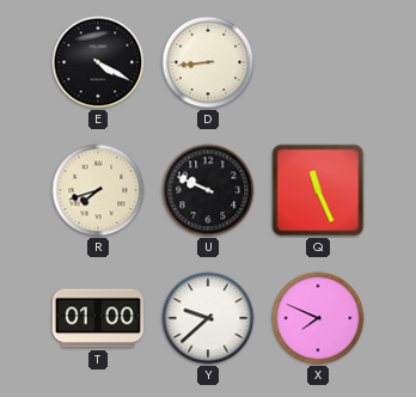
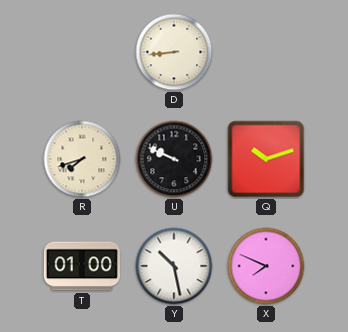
E: 4:20 -> none (98, 62)
Q: 11:26 -> 10:12 (266, 159)
Y: 9:38 -> 10:28 (174, 266)
